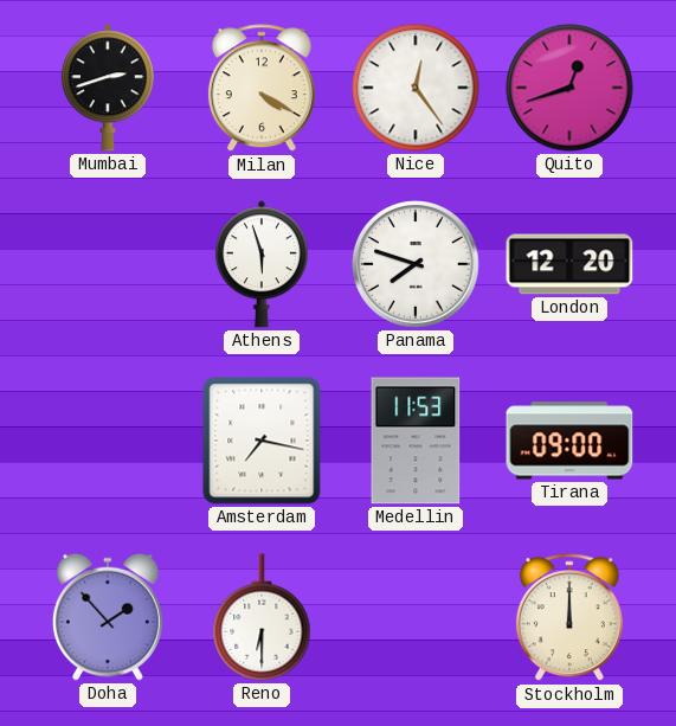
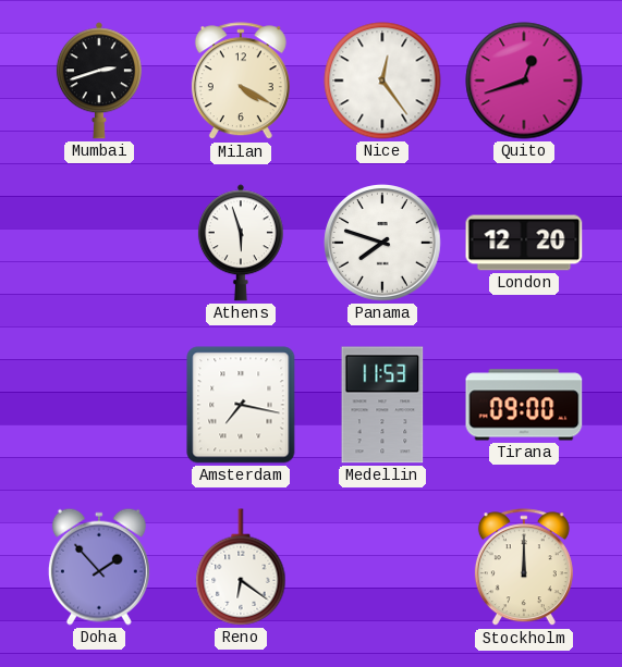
Reno: 6:30 -> 6:21 (241, 567)
